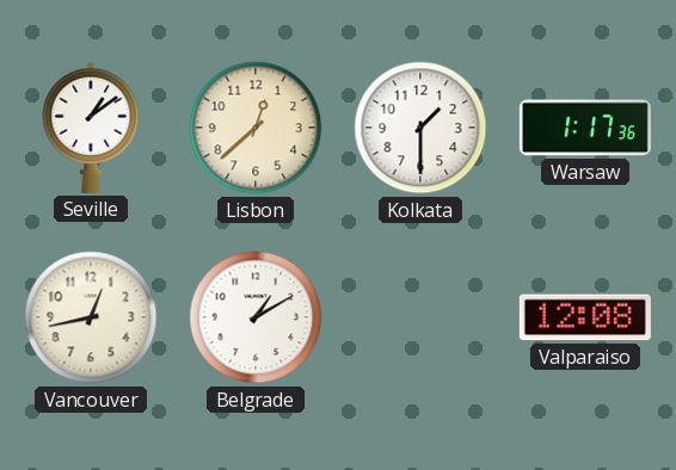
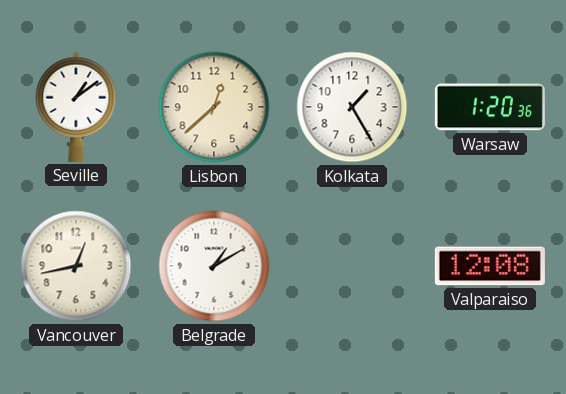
Kolkata: 1:30 -> 1:25 (352, 107)
Warsaw: 1:17 -> 1:20 (490, 107)
